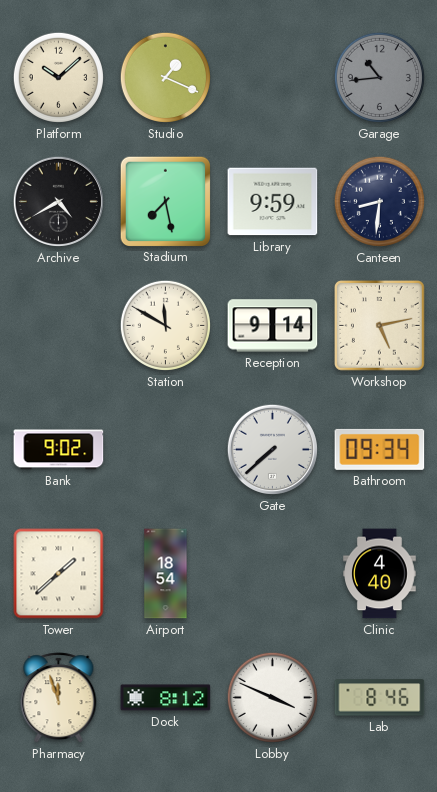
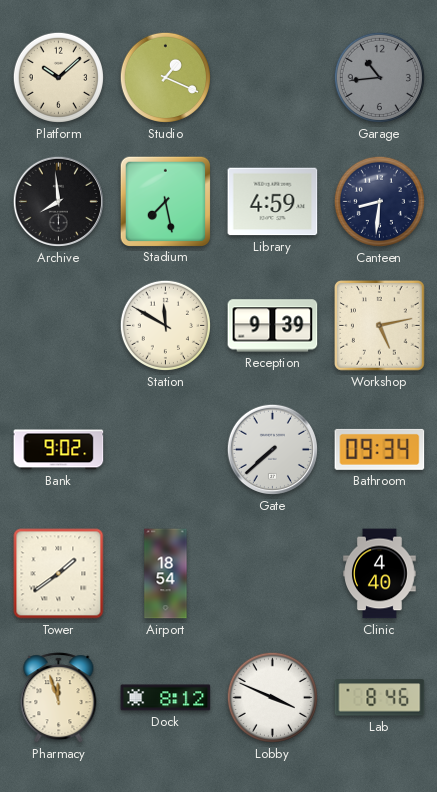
Archive: 4:40 -> 7:59 (58, 201)
Library: 9:59 -> 4:59 (273, 202)
Reception: 9:14 -> 9:39 (273, 326)
Tower: 1:38 -> 1:39 (59, 574)
